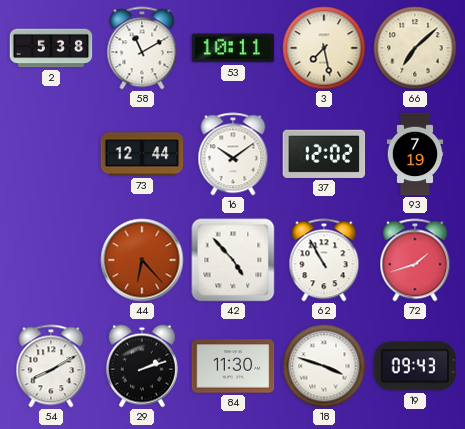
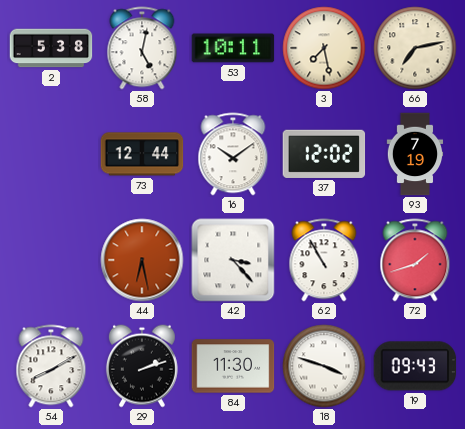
58: 11:10 -> 5:02 (142, 48)
66: 7:08 -> 7:13 (415, 48)
44: 6:23 -> 6:28 (142, 260)
42: 4:53 -> 3:23 (233, 260)
